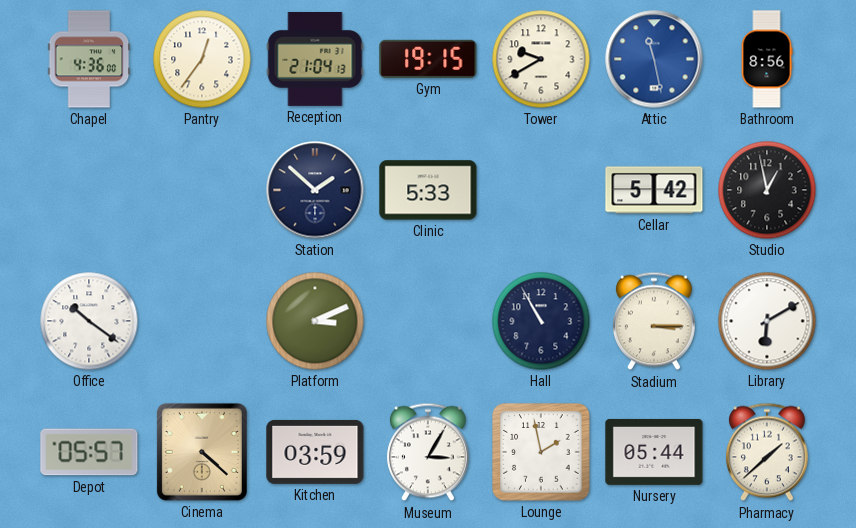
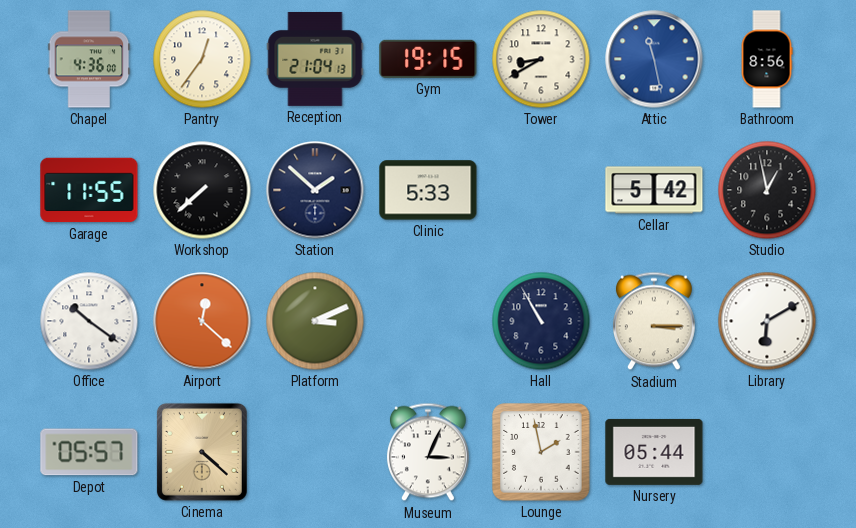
Tower: 9:40 -> 8:40 (541, 59)
Garage: none -> 11:55 (89, 190)
Workshop: none -> 7:38 (202, 190)
Airport: none -> 12:22 (202, 321)
Kitchen: 03:59 -> none (315, 452)
Museum: 3:05 -> 3:04 (428, 452)
Pharmacy: 1:38 -> none (767, 452)
